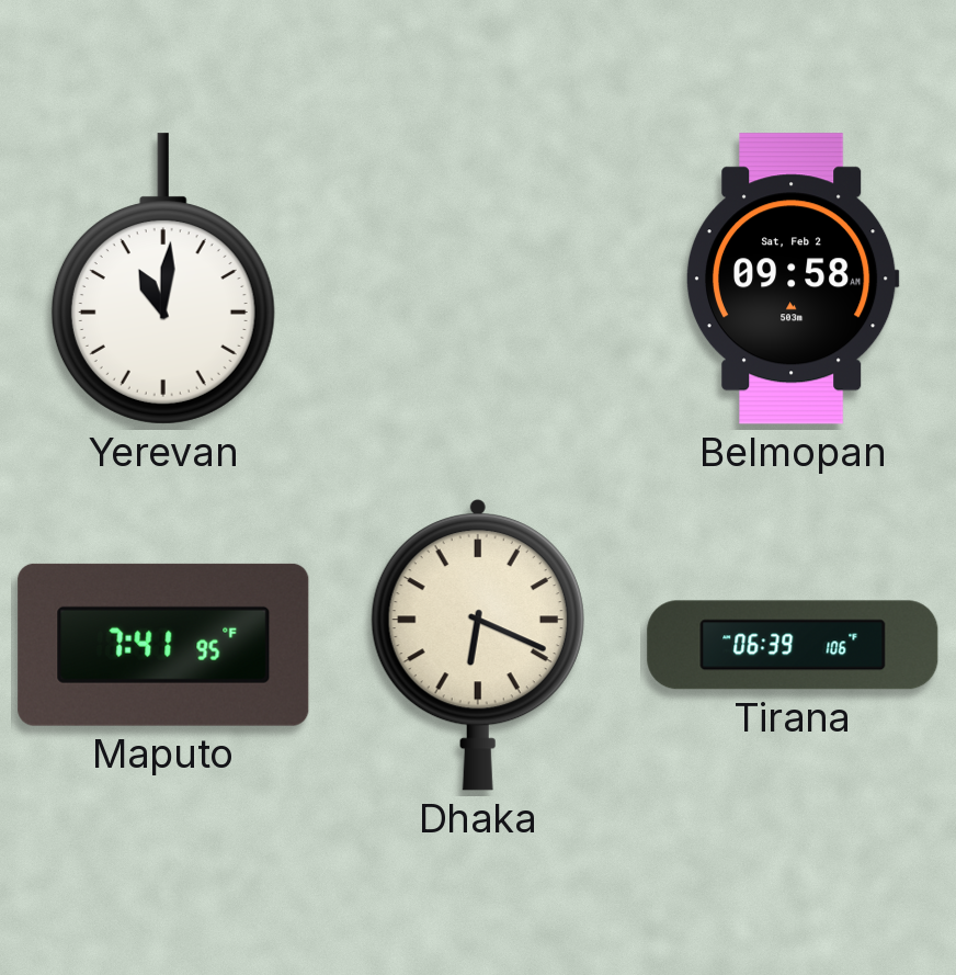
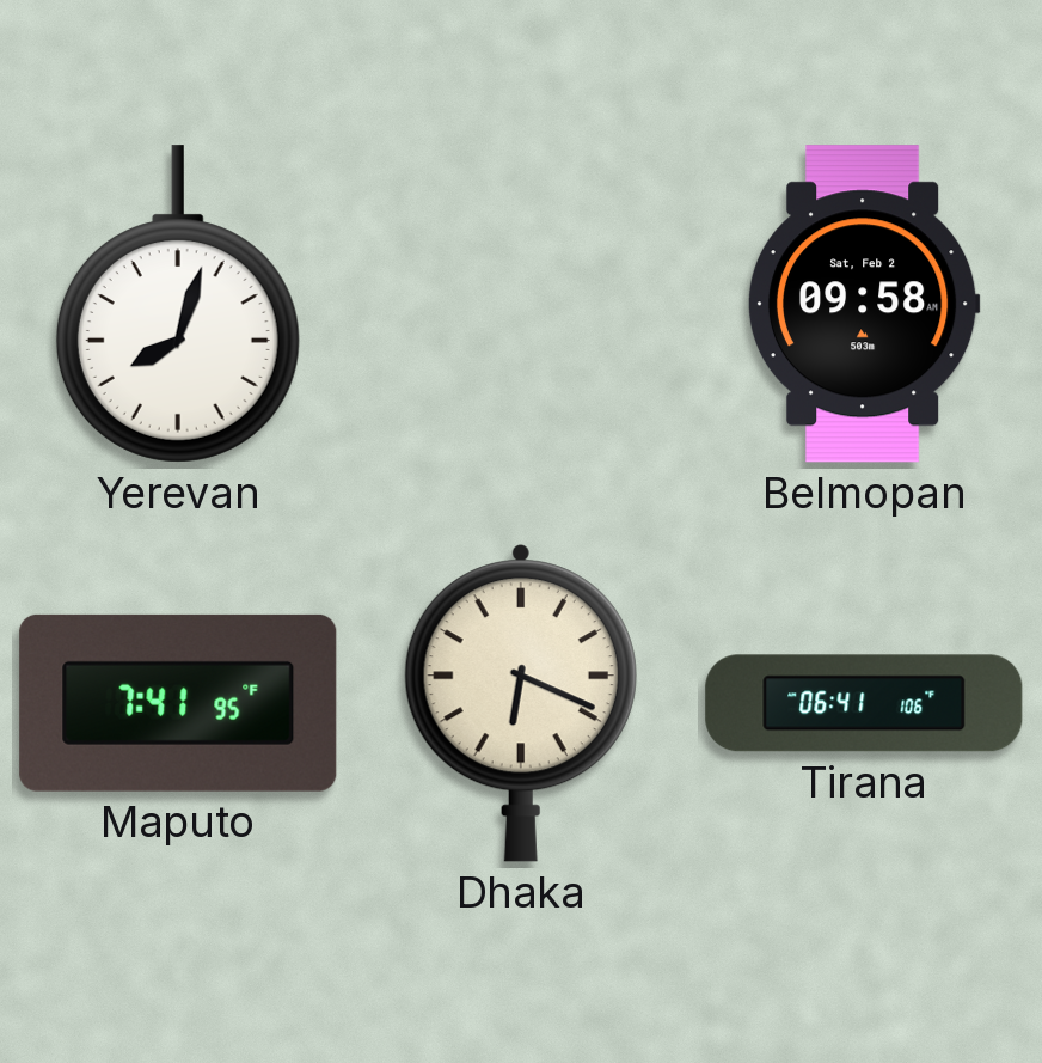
Yerevan: 11:01 -> 8:03 (178, 304)
Tirana: 06:39 -> 06:41 (864, 703)
